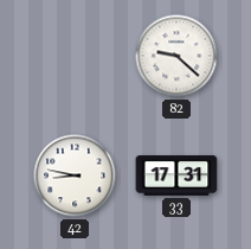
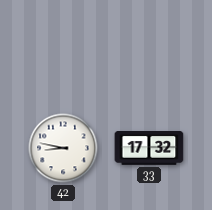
82: 9:22 -> none (176, 56)
33: 17:31 -> 17:32 (149, 149)
